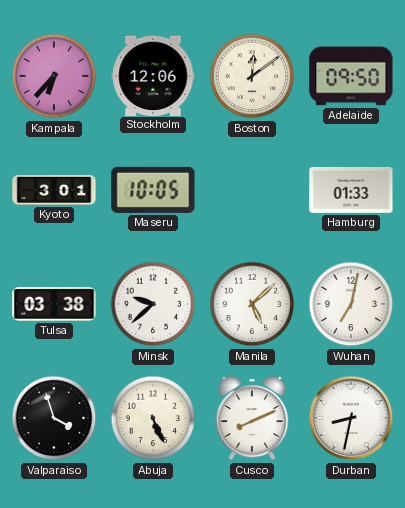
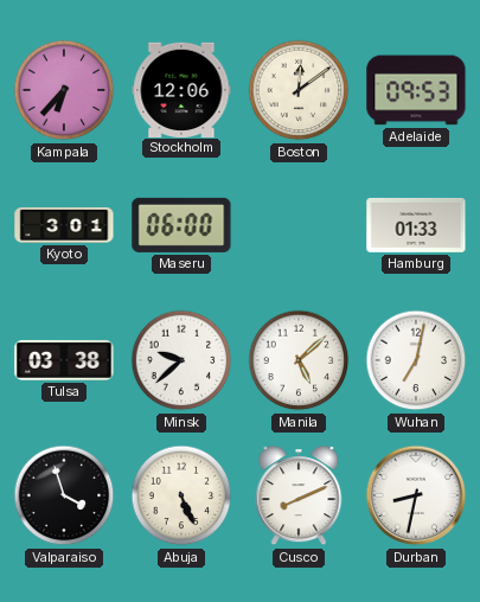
Adelaide: 09:50 -> 09:53 (416, 90)
Maseru: 10:05 -> 06:00 (181, 225)
